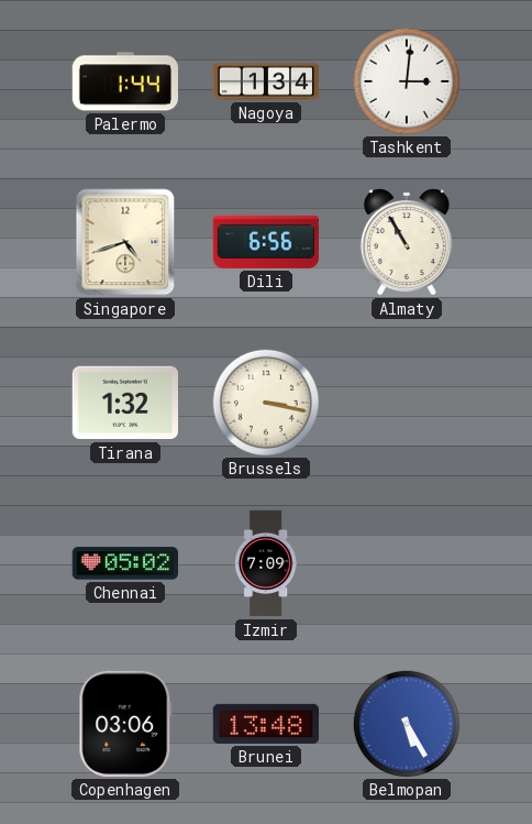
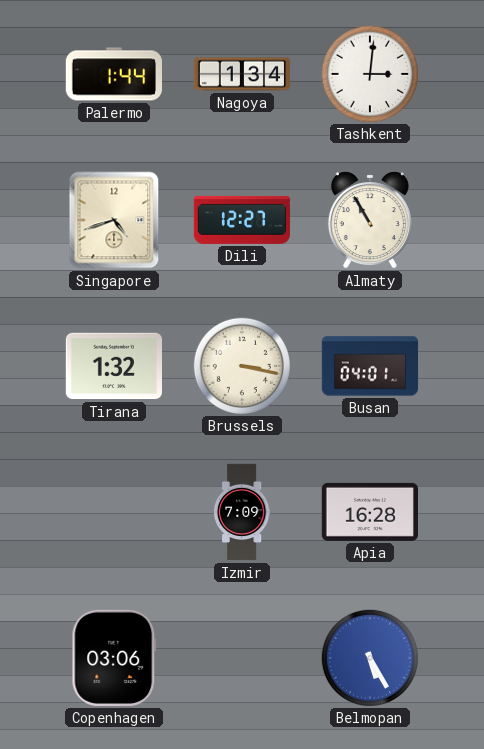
Dili: 6:56 -> 12:27 (241, 220)
Busan: none -> 04:01 (370, 366)
Chennai: 05:02 -> none (124, 563)
Apia: none -> 16:28 (369, 512)
Brunei: 13:48 -> none (265, 724)
